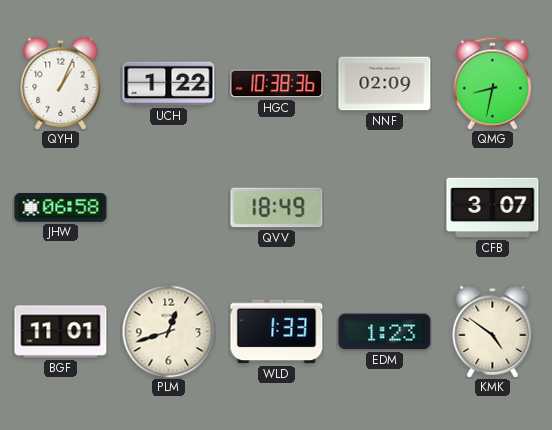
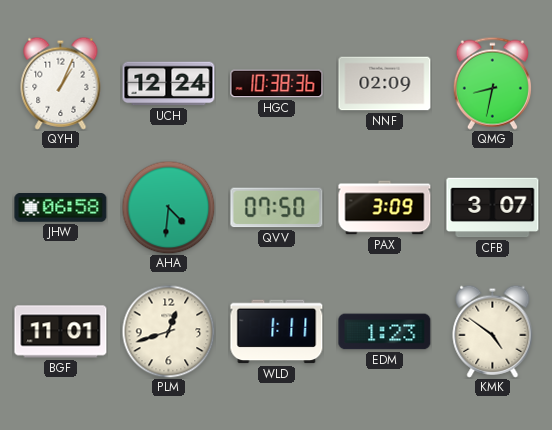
UCH: 1:22 -> 12:24 (169, 84)
AHA: none -> 4:31 (168, 207)
QVV: 18:49 -> 07:50 (277, 208)
PAX: none -> 3:09 (385, 208)
WLD: 1:33 -> 1:11 (277, 332)
